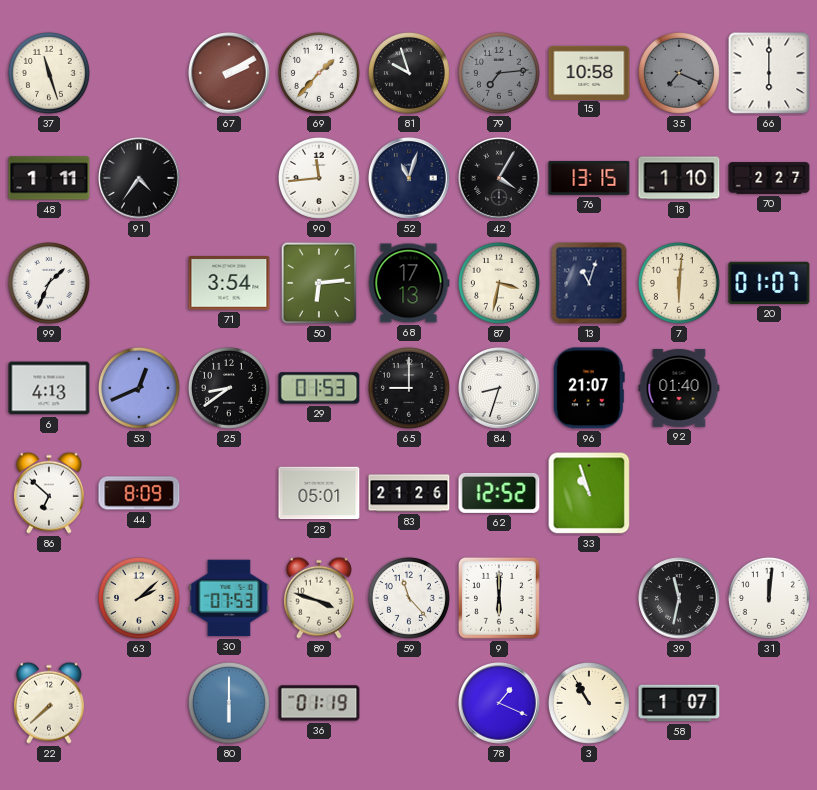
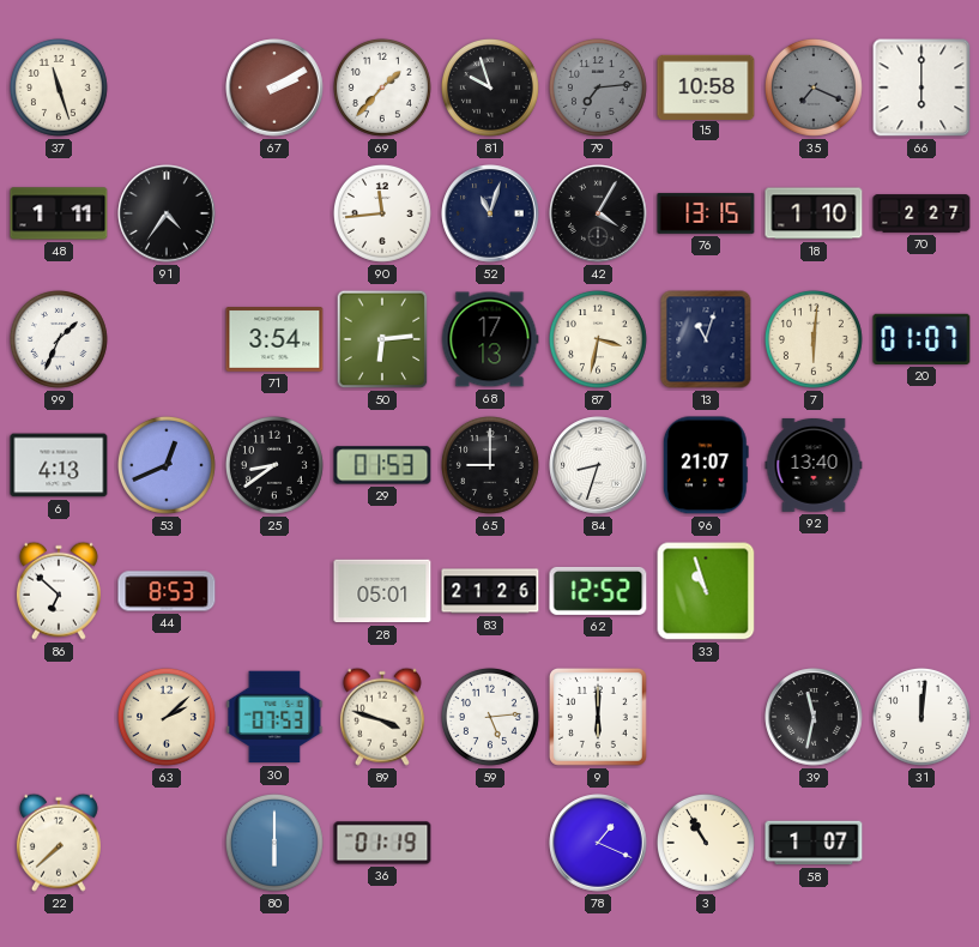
92: 01:40 -> 13:40 (814, 465)
44: 8:09 -> 8:53 (167, 591)
59: 11:23 -> 5:14 (490, 717)
